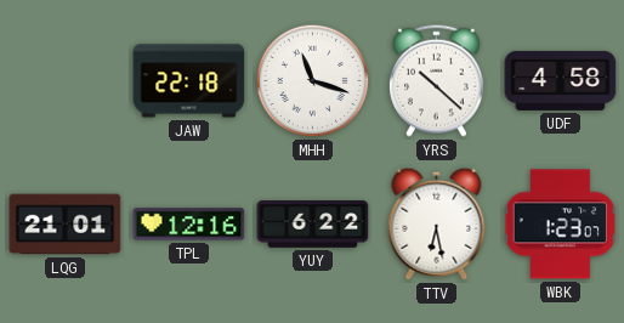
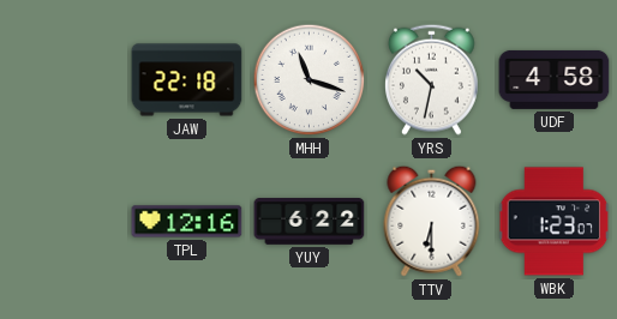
YRS: 10:22 -> 10:32 (432, 79)
LQG: 21:01 -> none (66, 225)
TTV: 6:28 -> 6:30 (432, 221)
